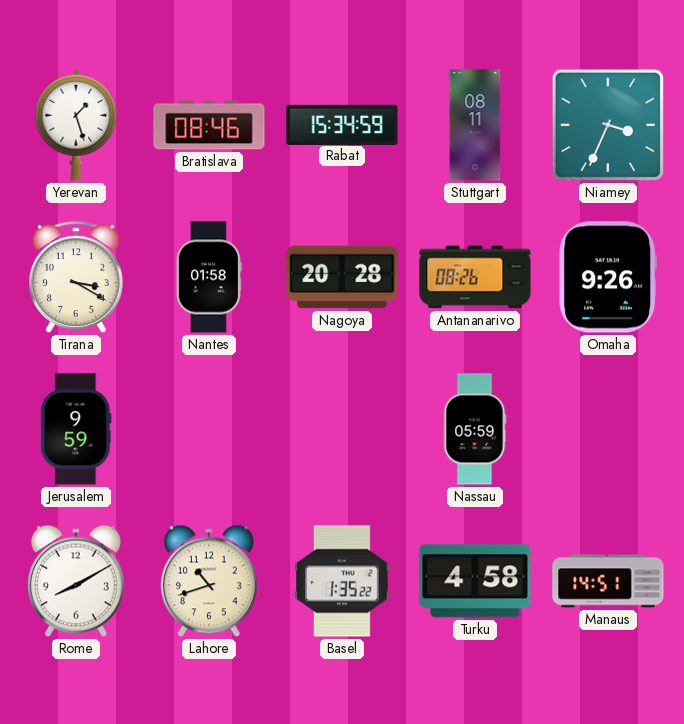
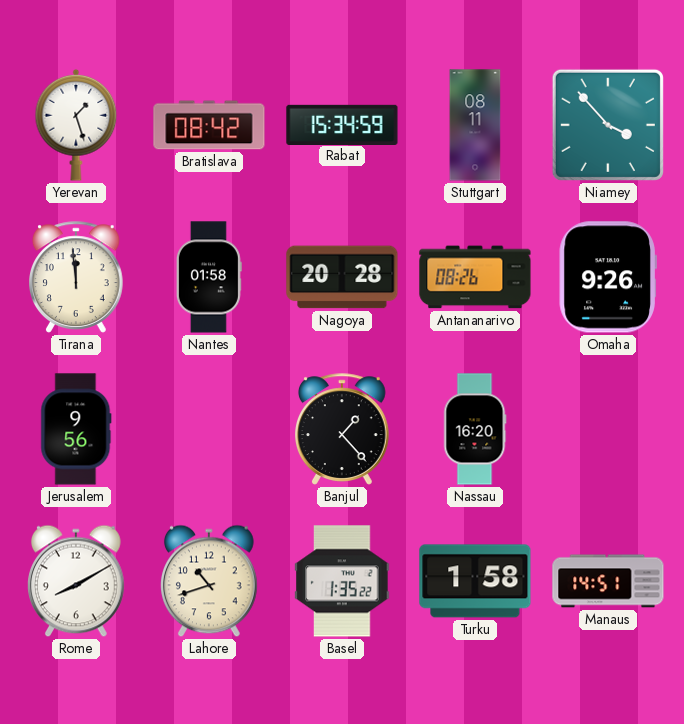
Bratislava: 08:46 -> 08:42 (209, 125)
Niamey: 3:34 -> 3:53 (608, 125)
Tirana: 3:20 -> 11:59 (77, 277)
Jerusalem: 9:59 -> 9:56 (76, 429)
Banjul: none -> 1:23 (343, 429)
Nassau: 05:59 -> 16:20 (475, 429)
Turku: 4:58 -> 1:58 (475, 581)
